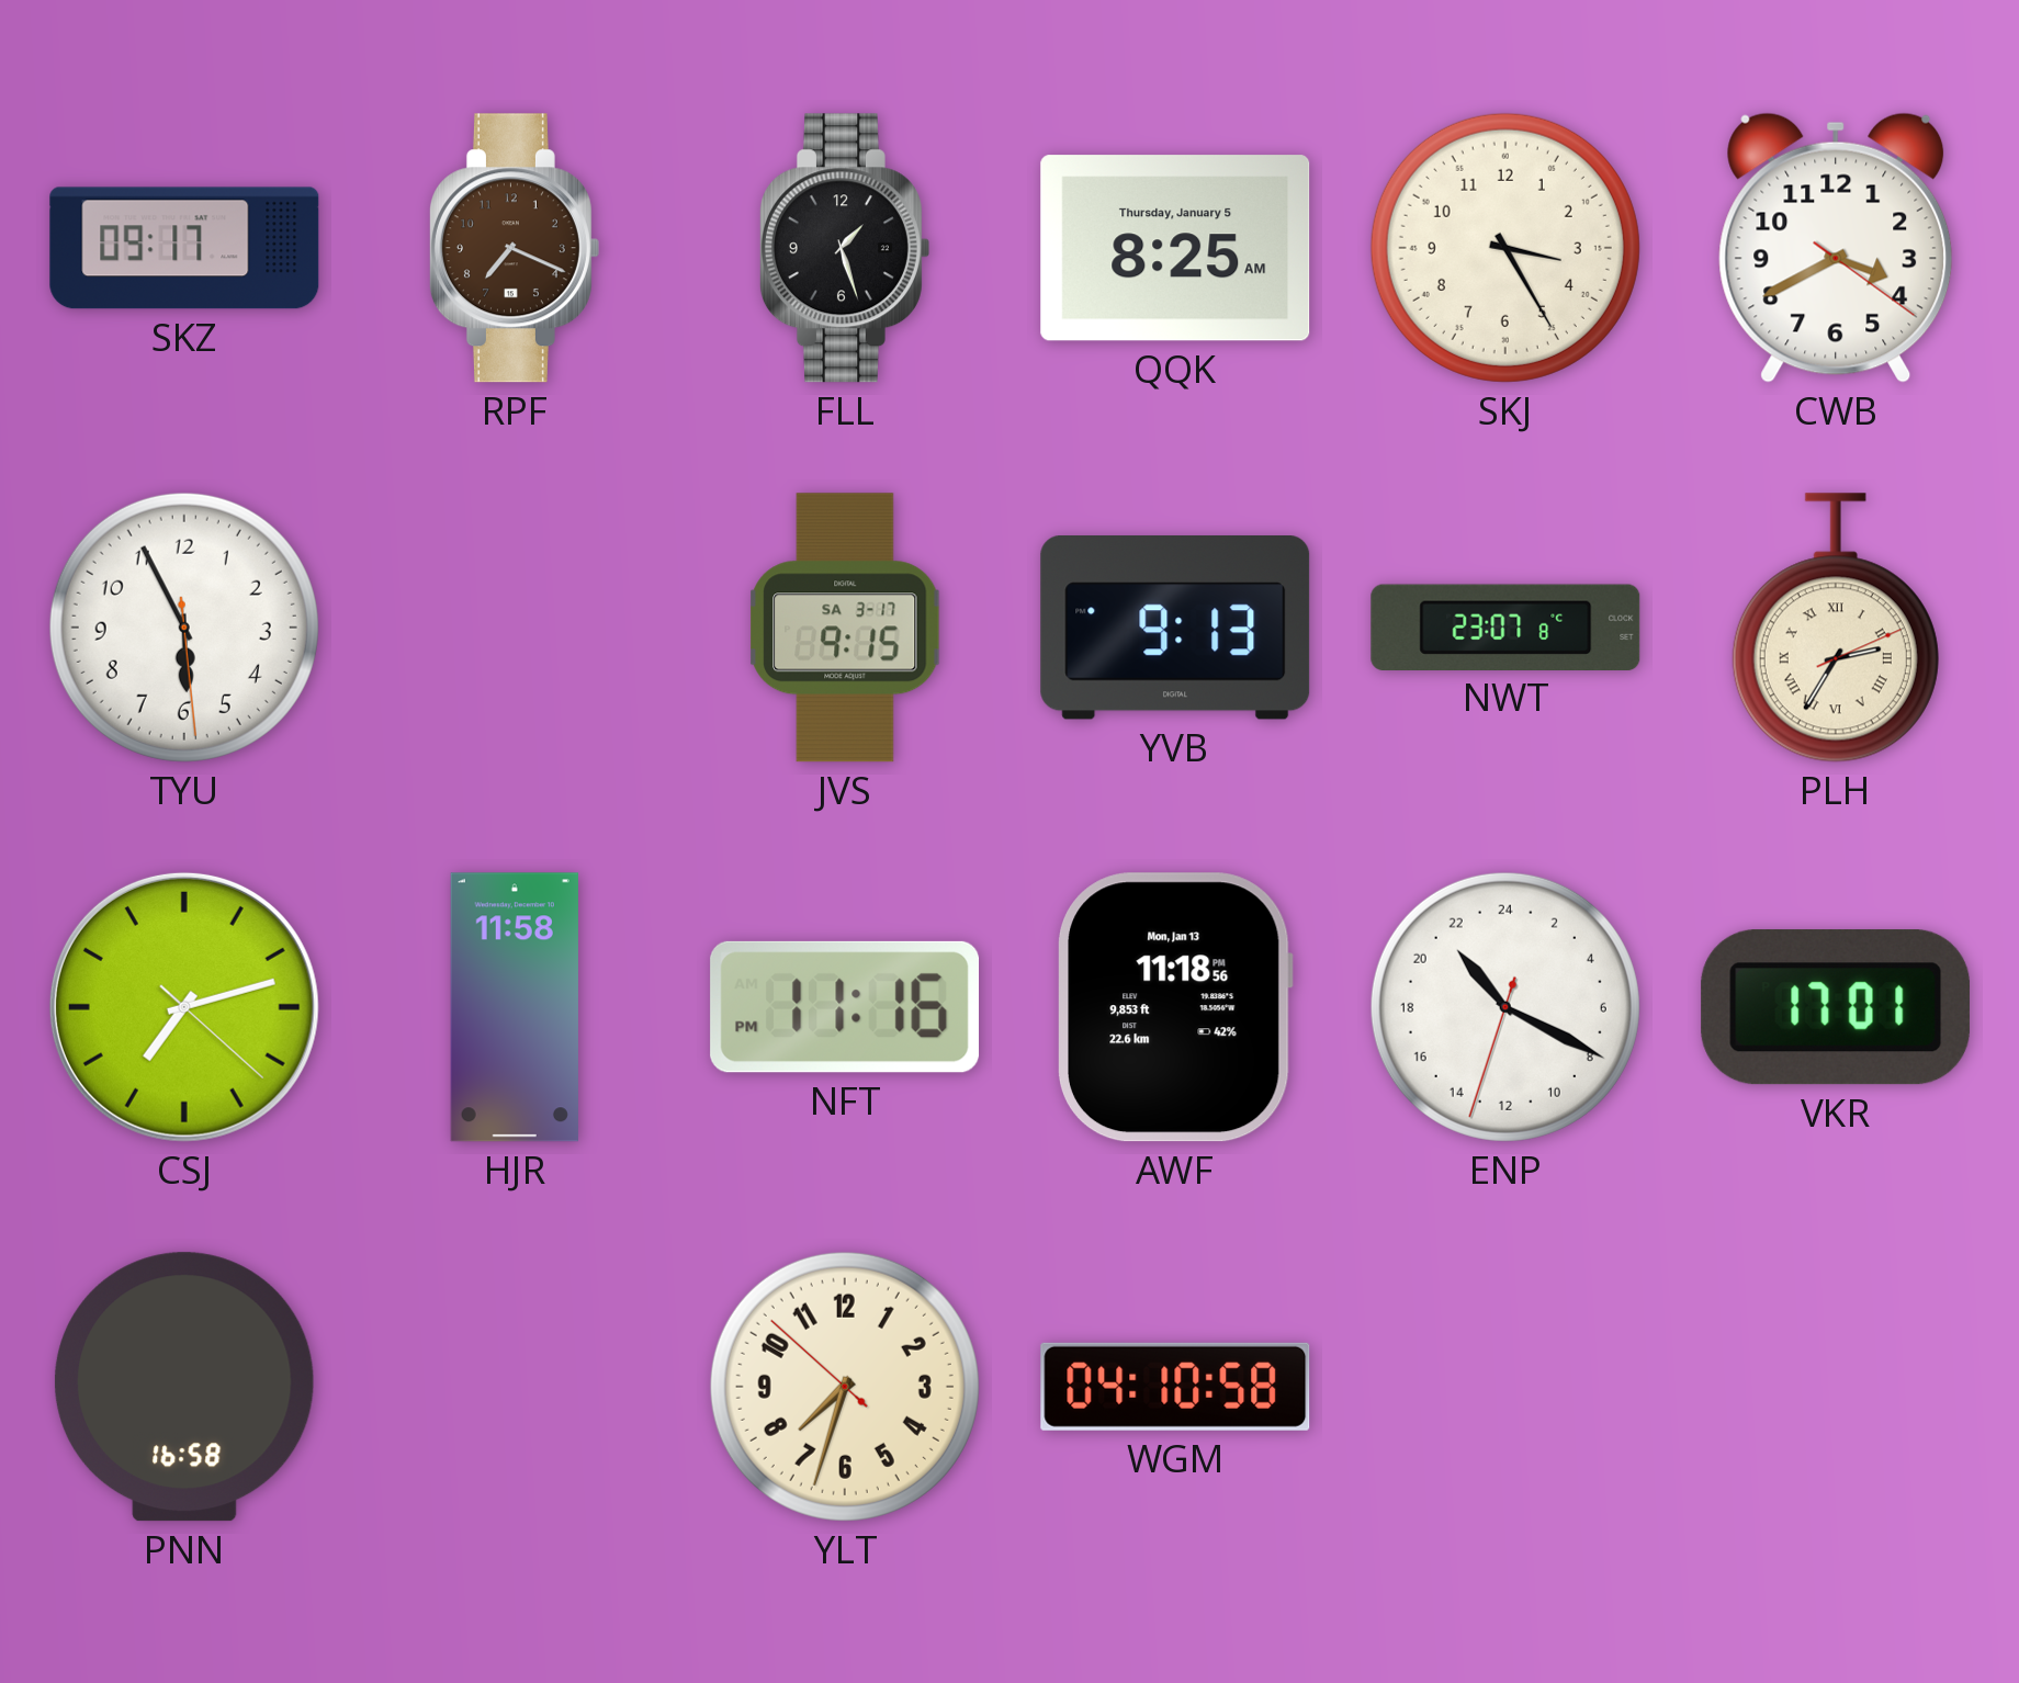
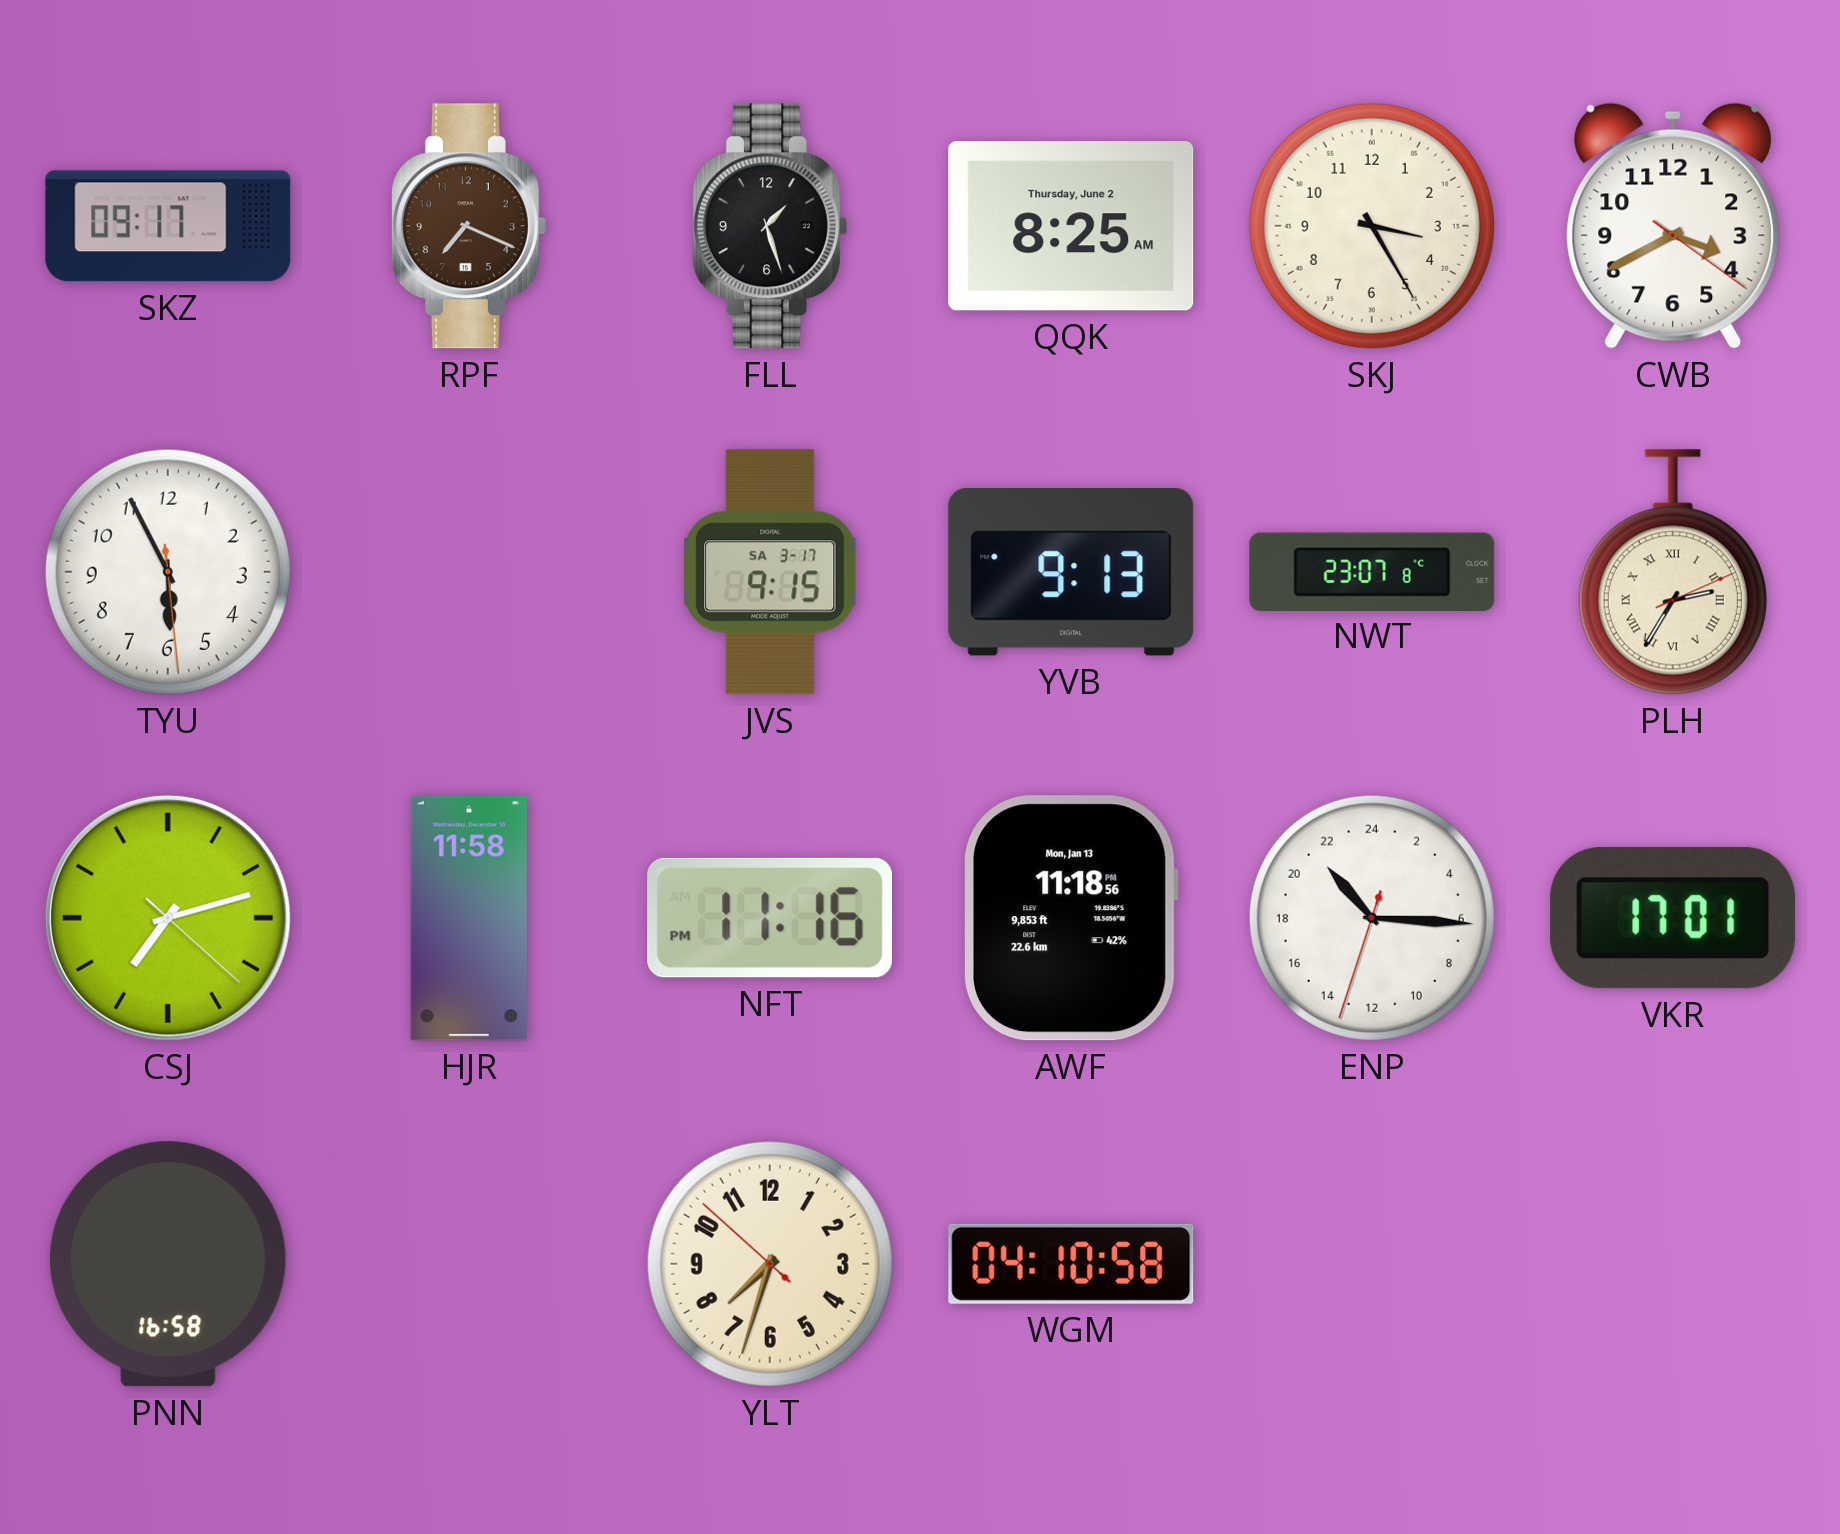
QQK date: Thursday, January 5 -> Thursday, June 2 (1071, 226)
ENP: 21:19 -> 21:15 (1372, 918)
